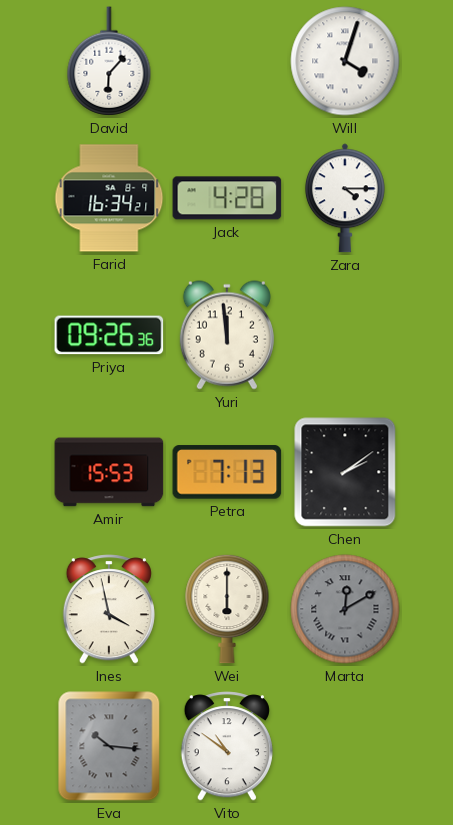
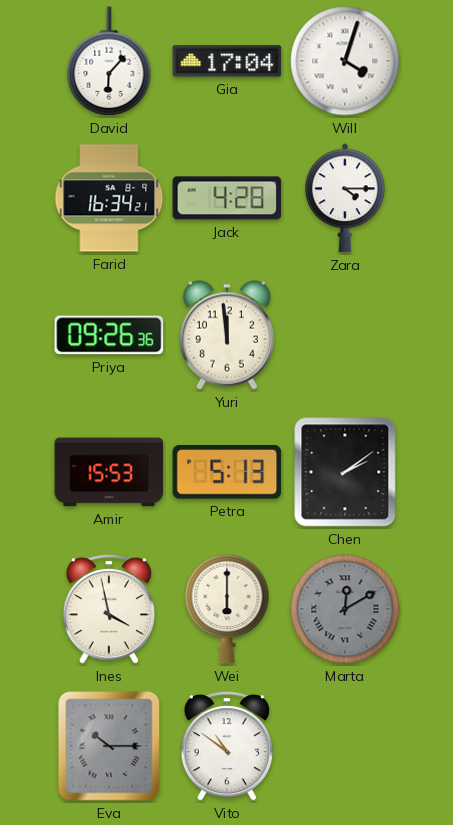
Gia: none -> 17:04 (227, 61)
Petra: 7:13 -> 5:13 (227, 472)
Eva: 10:16 -> 10:15 (109, 746)
